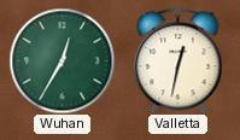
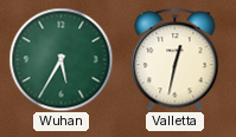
Wuhan: 12:35 -> 5:35 (60, 59)
